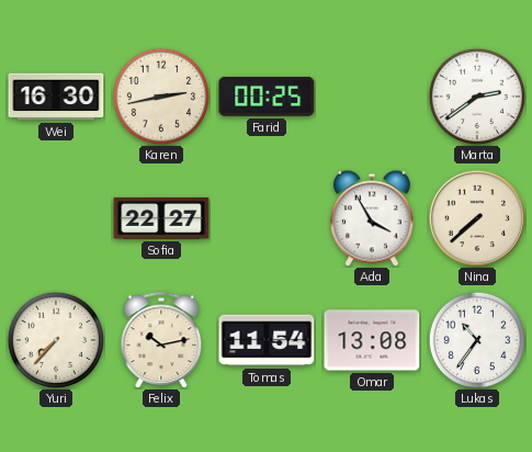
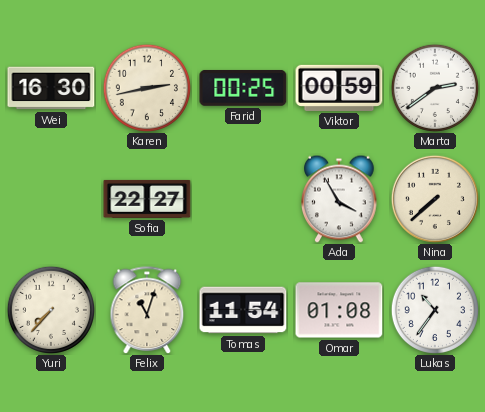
Viktor: none -> 00:59 (339, 88)
Felix: 10:13 -> 11:03 (147, 310)
Omar: 13:08 -> 01:08 (339, 310)
